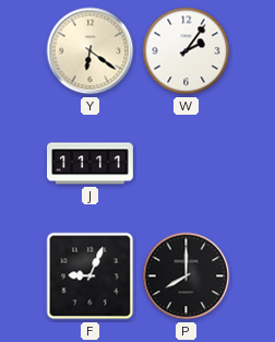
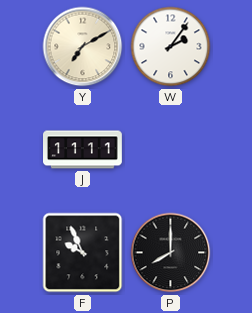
Y: 6:21 -> 7:10 (83, 47)
F: 9:04 -> 9:56 (83, 253)
